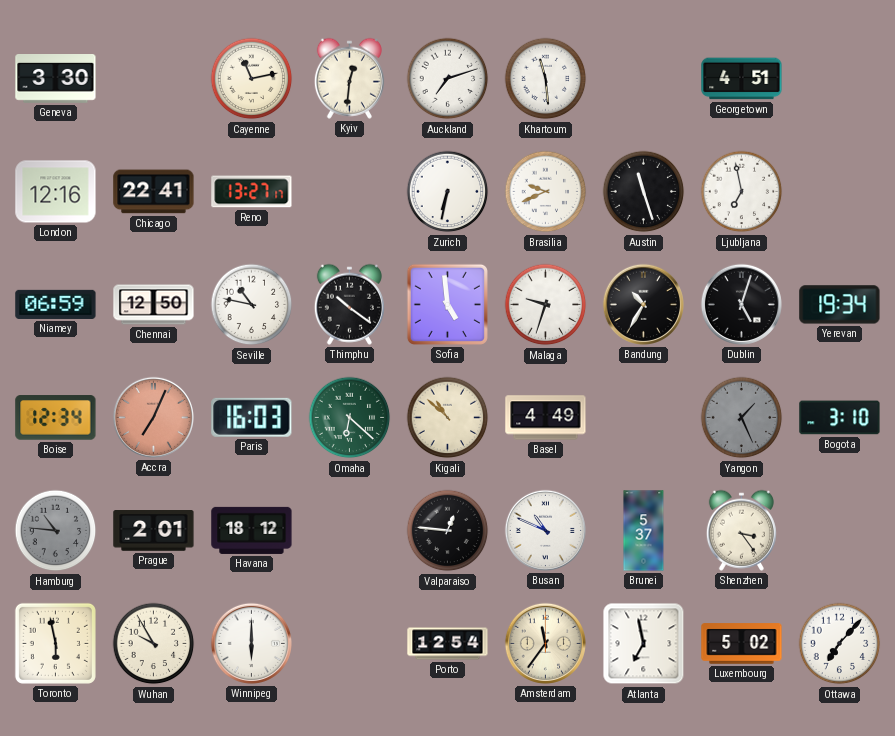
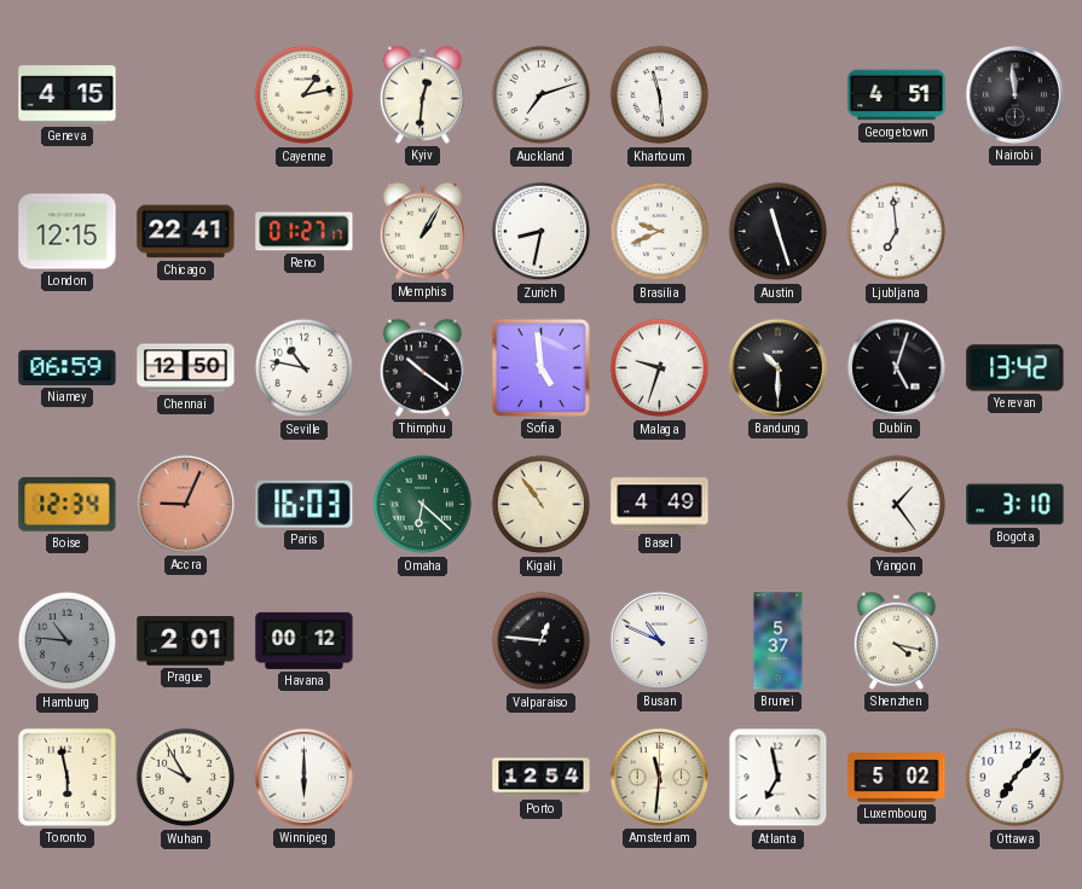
Geneva: 3:30 -> 4:15 (68, 95)
Cayenne: 11:13 -> 1:13 (305, 95)
Nairobi: none -> 11:59 (1014, 94)
London: 12:16 -> 12:15 (68, 232)
Reno: 13:27 -> 01:27 (305, 232)
Memphis: none -> 1:05 (422, 231)
Zurich: 6:32 -> 8:32 (542, 232)
Ljubljana: 6:58 -> 6:59 (897, 232)
Bandung: 10:35 -> 10:30 (777, 367)
Yerevan: 19:34 -> 13:42 (1016, 368)
Accra: 7:04 -> 9:04 (185, 504)
Kigali: 10:52 -> 10:54 (542, 505)
Yangon: 1:26 -> 1:24 (897, 505)
Yangon dial: grey -> white (897, 505)
Havana: 18:12 -> 00:12 (305, 640)
Shenzhen: 3:24 -> 4:17 (896, 640)
Amsterdam: 11:36 -> 11:31 (659, 777)
